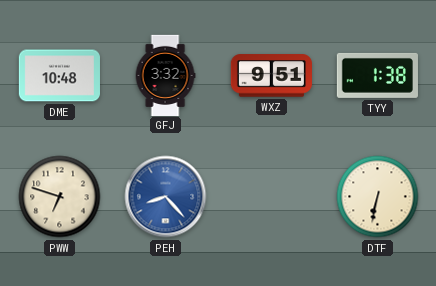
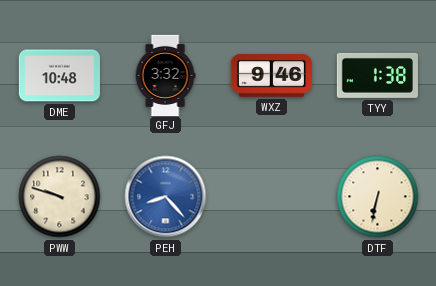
WXZ: 9:51 -> 9:46 (271, 76)
PWW: 6:48 -> 9:48 (60, 197)
